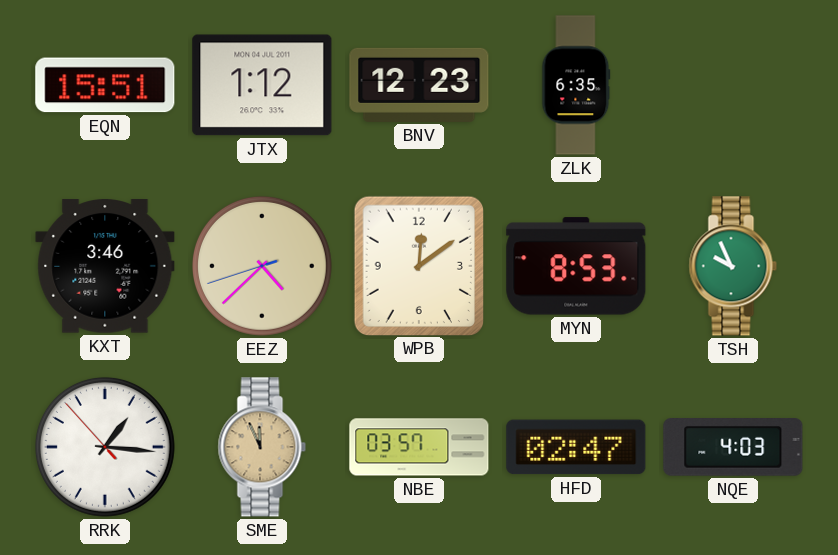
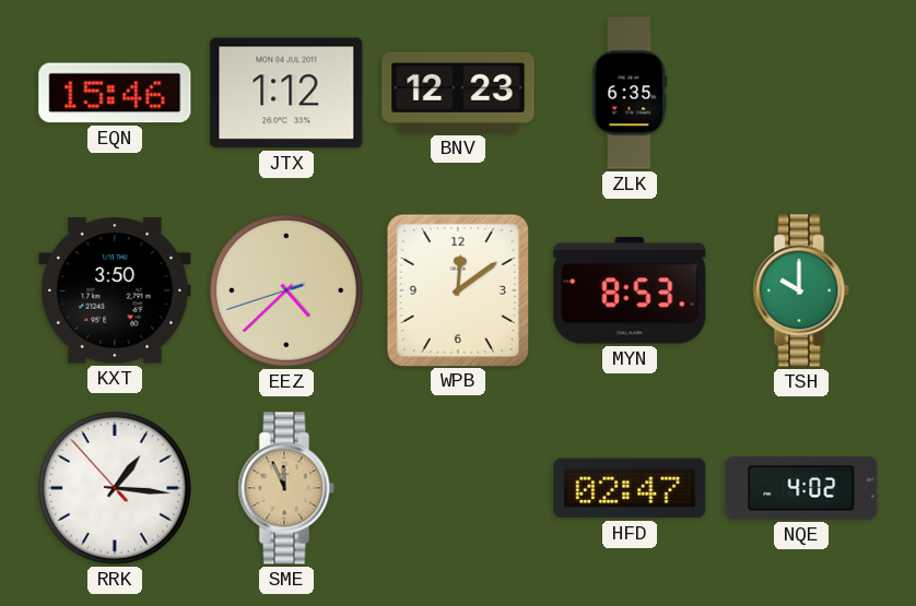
EQN: 15:51 -> 15:46 (115, 93)
KXT: 3:46 -> 3:50 (115, 290)
TSH: 9:56 -> 10:00 (801, 290)
NBE: 03:57 -> none (419, 447)
NQE: 4:03 -> 4:02 (801, 489)
